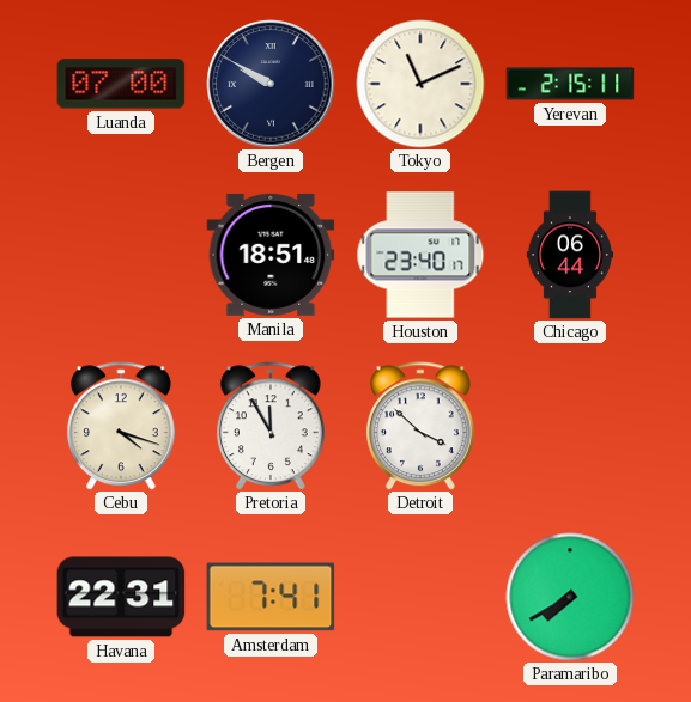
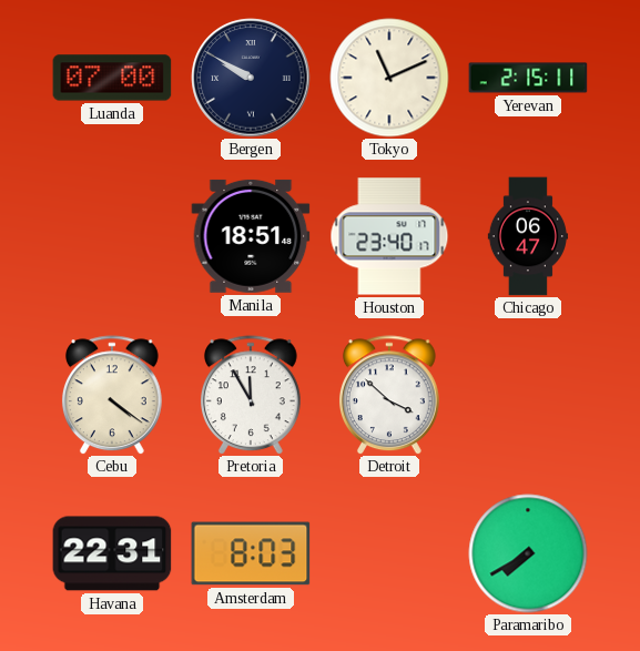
Chicago: 06:44 -> 06:47 (528, 236)
Cebu: 4:18 -> 4:21 (112, 395)
Amsterdam: 7:41 -> 8:03 (251, 553)
